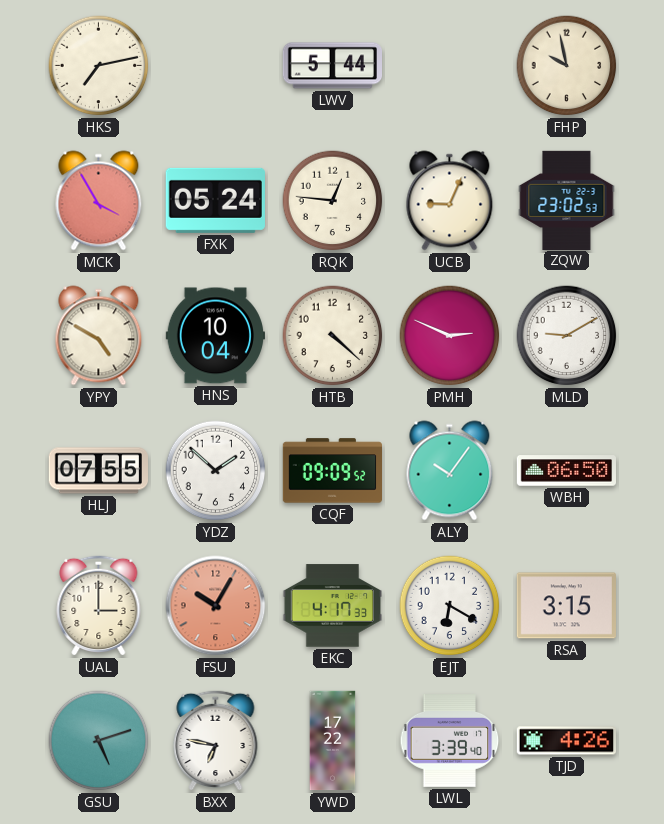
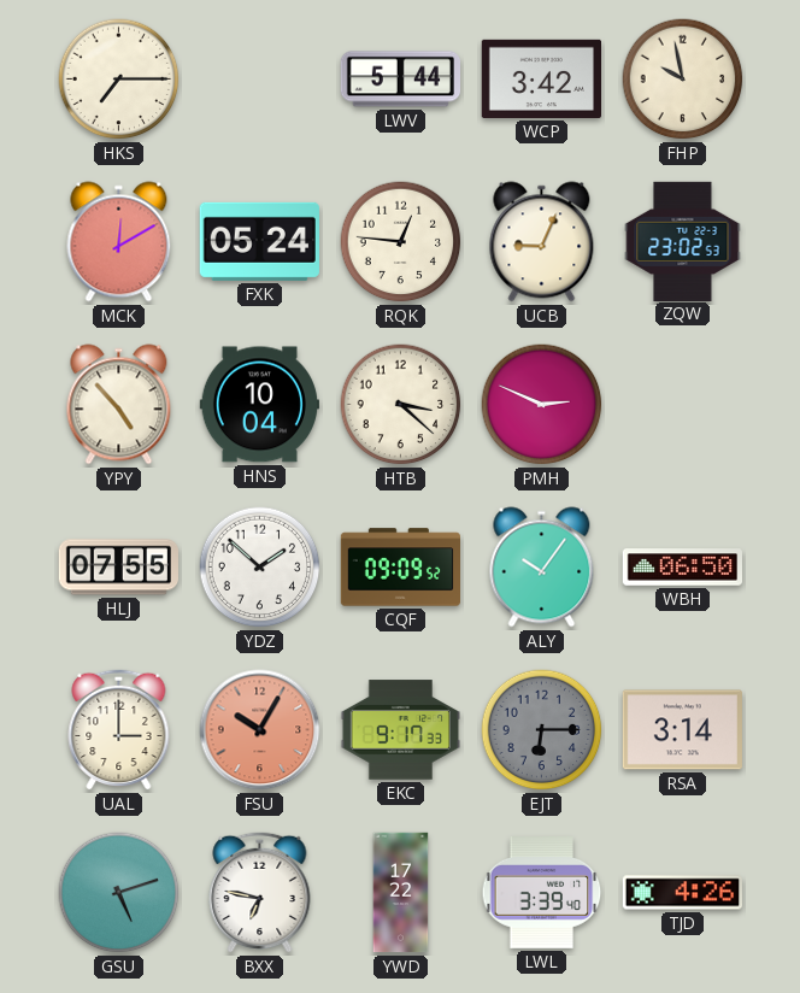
HKS: 7:13 -> 7:15 (119, 80)
WCP: none -> 3:42 (541, 78)
MCK: 3:55 -> 12:10 (119, 242)
YPY: 4:50 -> 4:53 (119, 405)
HTB: 4:22 -> 3:22 (401, 405)
MLD: 9:10 -> none (567, 336)
EKC: 4:17 -> 9:17 (400, 730)
EJT: 6:20 -> 6:15 (542, 730)
EJT dial: white -> grey (542, 730)
RSA: 3:15 -> 3:14 (682, 730)
